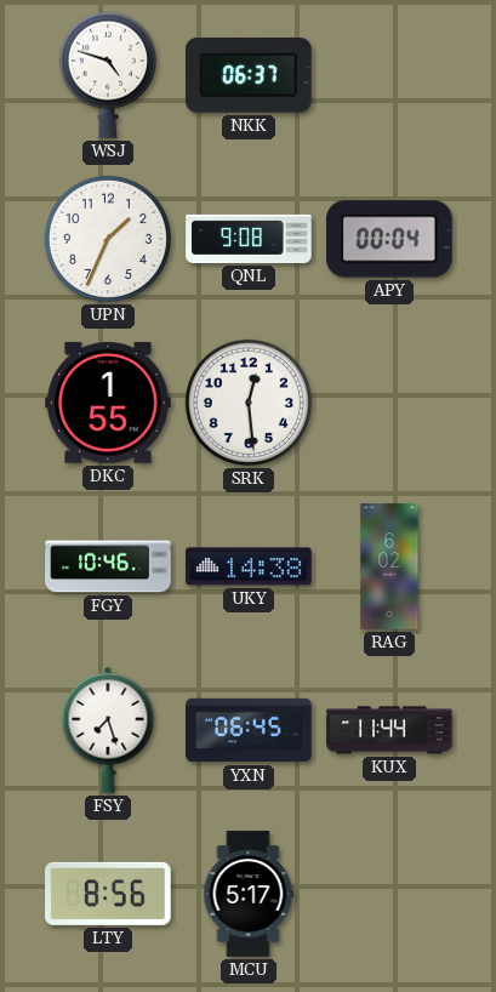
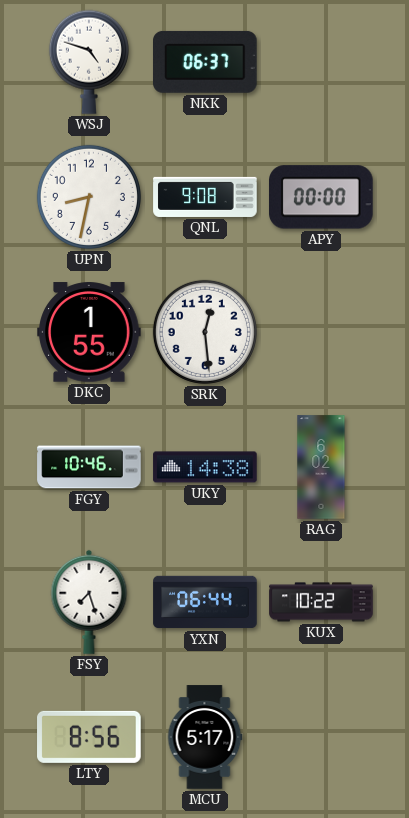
UPN: 1:34 -> 8:32 (89, 197)
APY: 00:04 -> 00:00 (322, 197)
YXN: 06:45 -> 06:44 (205, 602)
KUX: 11:44 -> 10:22 (321, 602)
